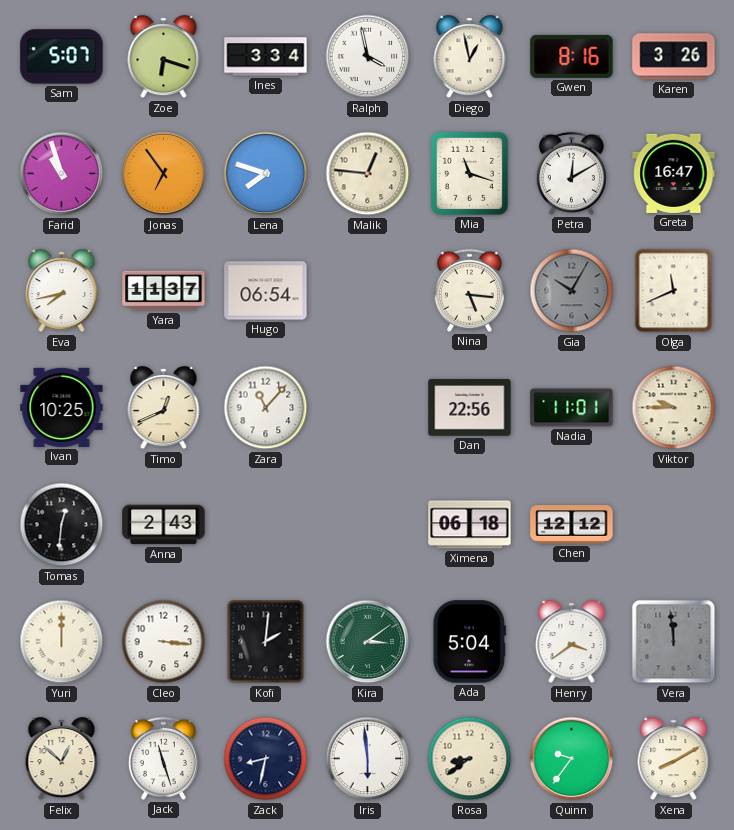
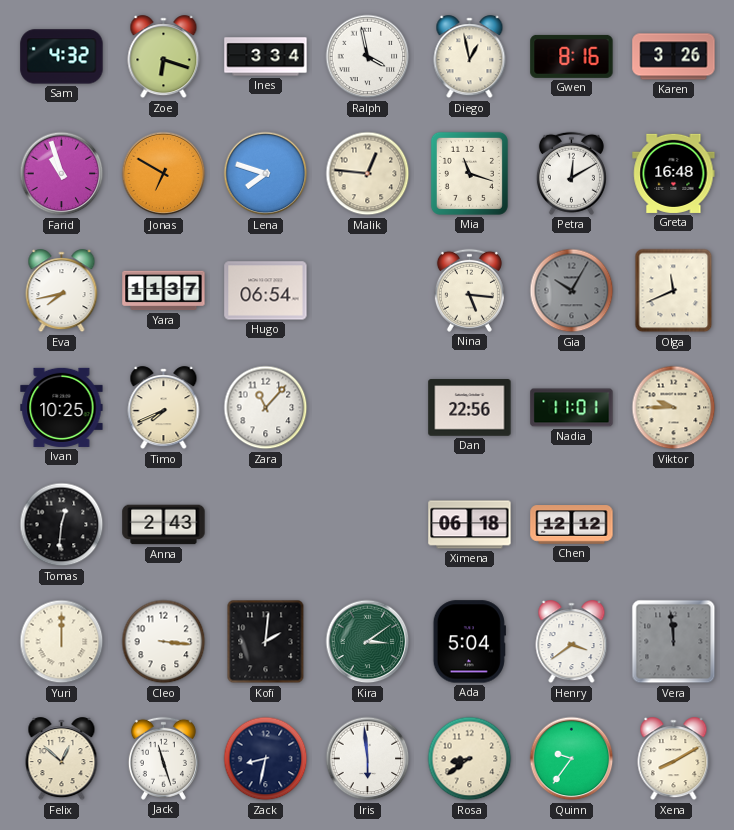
Sam: 5:07 -> 4:32 (62, 57)
Jonas: 6:54 -> 6:50 (164, 174)
Greta: 16:47 -> 16:48 (674, 173)
Timo: 12:41 -> 7:41 (164, 408)
